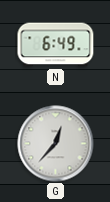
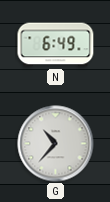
G: 12:37 -> 10:37 (56, 144)
